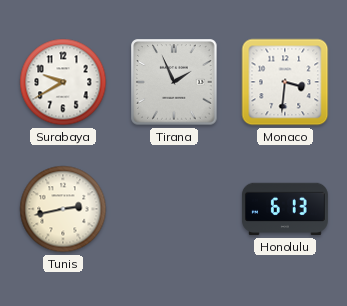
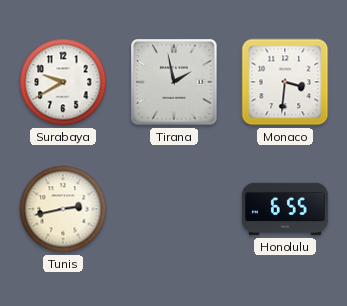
Tirana: 1:56 -> 1:58 (174, 82)
Honolulu: 6:13 -> 6:55 (285, 209)
